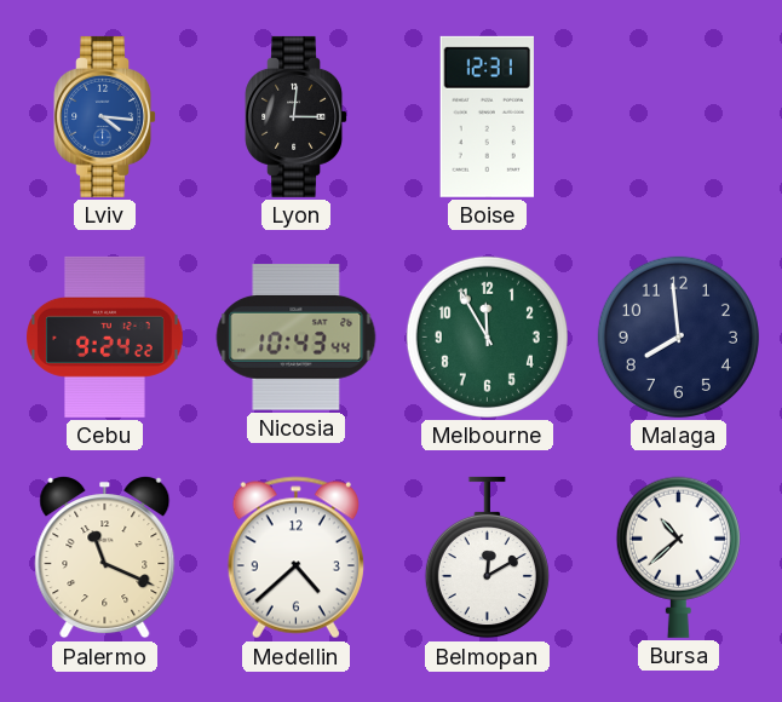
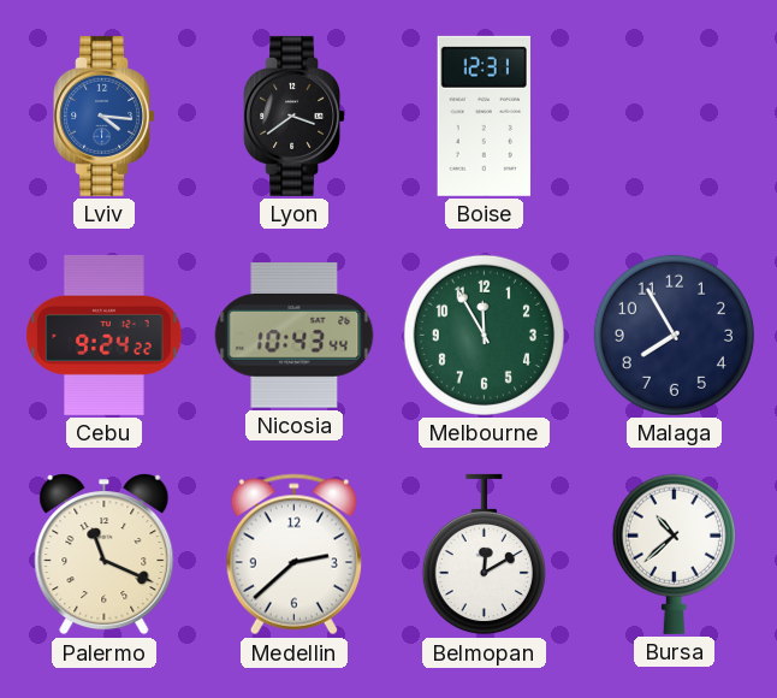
Lyon: 3:01 -> 3:39 (295, 116)
Malaga: 7:59 -> 7:55 (674, 335)
Medellin: 4:38 -> 2:38 (293, 555)
